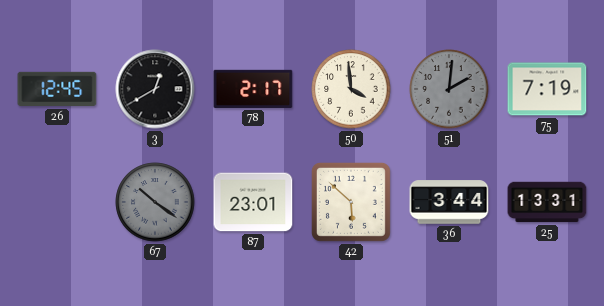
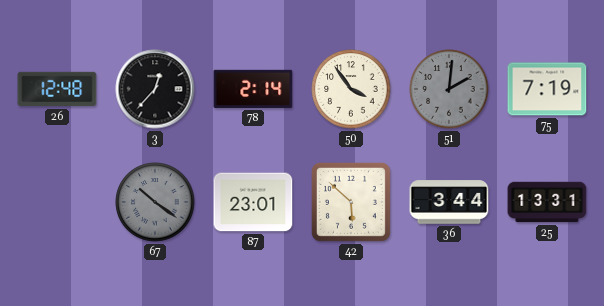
26: 12:45 -> 12:48 (57, 89)
3: 12:40 -> 12:37 (155, 89)
78: 2:17 -> 2:14 (253, 89)
50: 3:59 -> 3:54 (351, 89)
